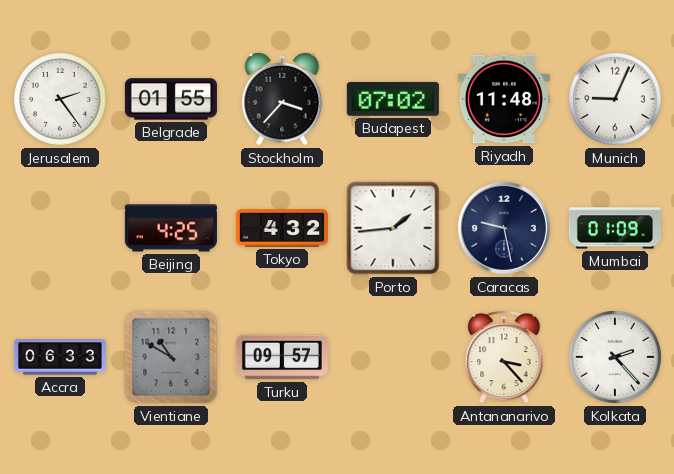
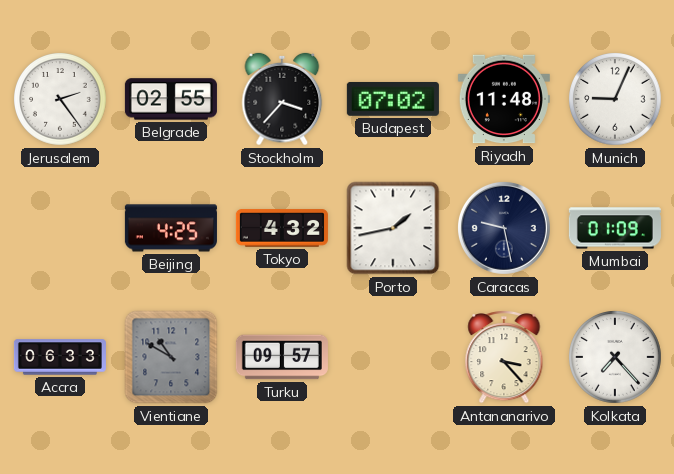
Belgrade: 01:55 -> 02:55 (171, 99)
Porto: 1:44 -> 1:43 (393, 228)
Kolkata: 2:23 -> 7:23 (616, 358)
